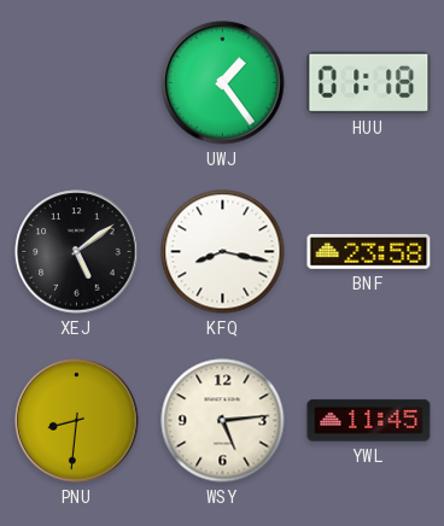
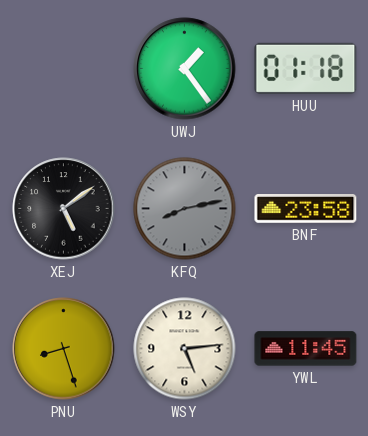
KFQ: 8:17 -> 8:13 (185, 209)
KFQ dial: white -> grey (185, 209)
PNU: 8:31 -> 8:27 (64, 349)
